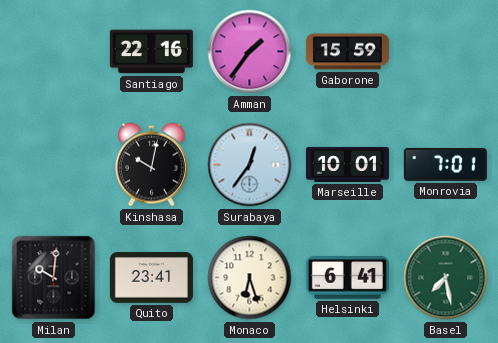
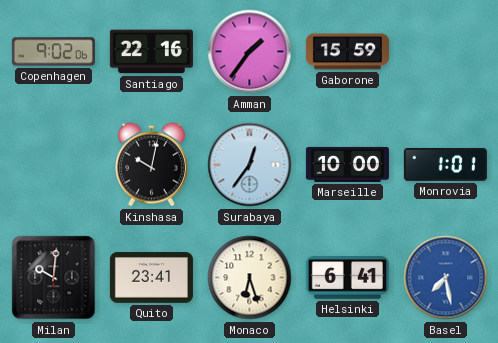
Copenhagen: none -> 9:02 (53, 52)
Marseille: 10:01 -> 10:00 (347, 164)
Monrovia: 7:01 -> 1:01 (445, 164)
Basel dial: green -> blue (446, 278)
